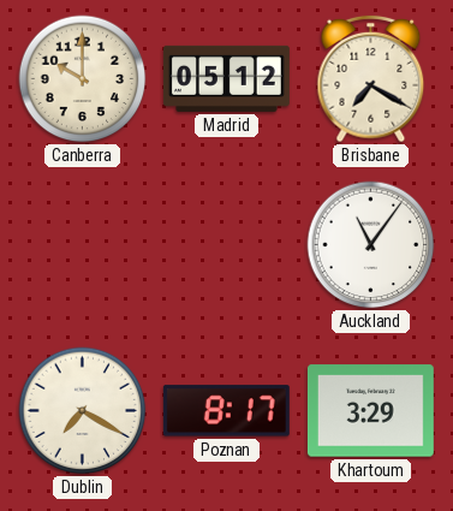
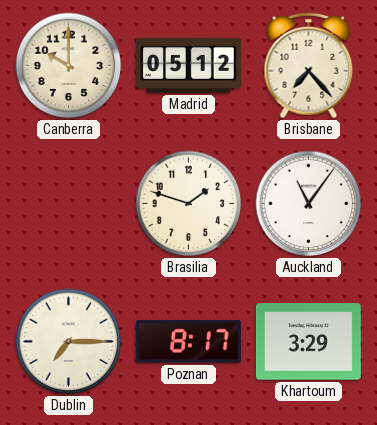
Brisbane: 7:20 -> 7:23 (309, 66)
Brasilia: none -> 1:48 (189, 204)
Dublin: 7:20 -> 7:15 (69, 342)
